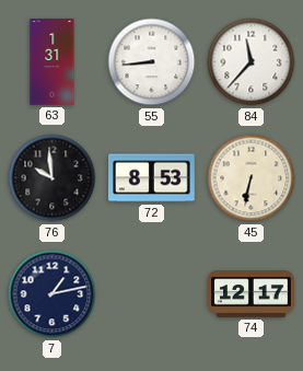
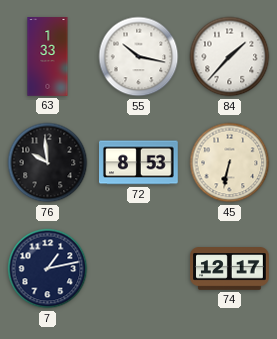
63: 1:31 -> 1:33 (48, 57)
55: 8:44 -> 10:17 (139, 57)
84: 11:37 -> 1:37 (230, 57)
